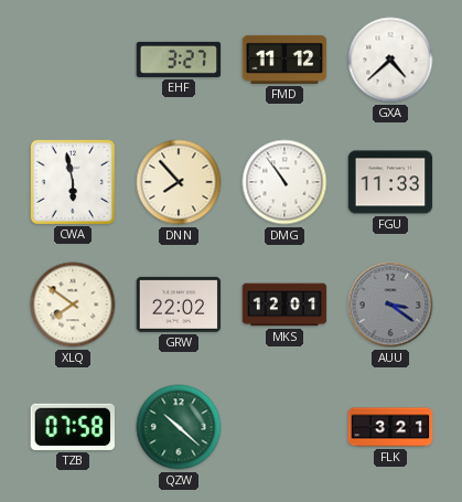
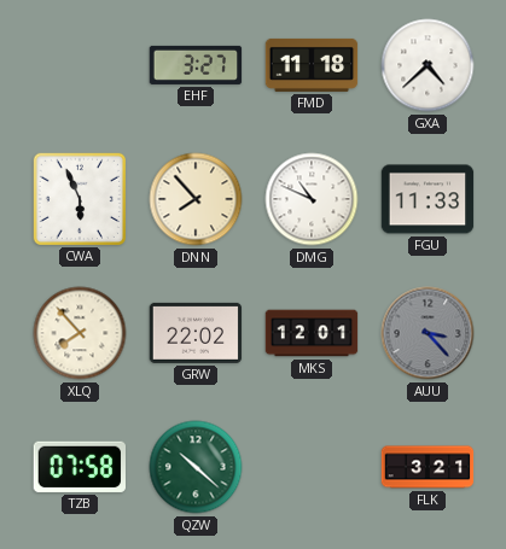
FMD: 11:12 -> 11:18 (312, 65)
CWA: 5:58 -> 5:56 (78, 198)
DMG: 10:54 -> 10:49 (312, 199)
XLQ: 7:51 -> 7:53 (80, 333)
AUU: 3:21 -> 3:23 (428, 333)
